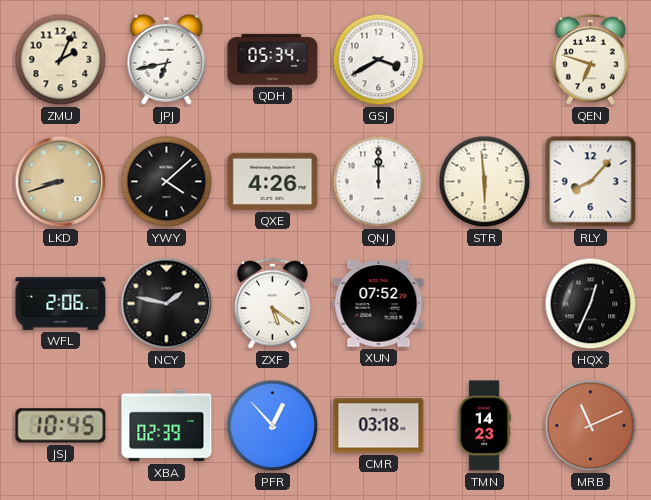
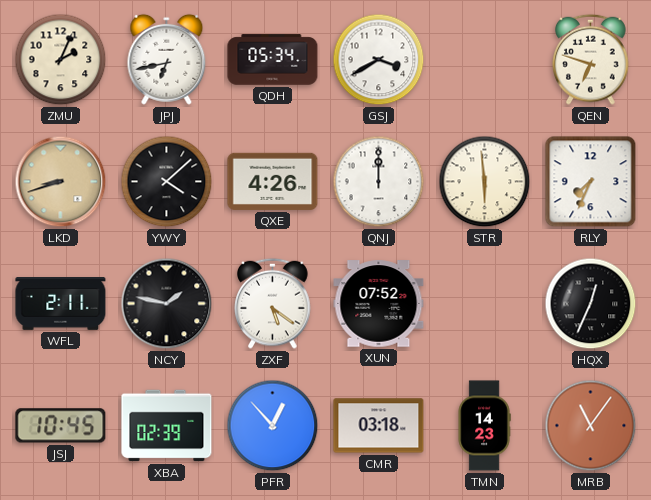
RLY: 8:07 -> 7:34 (591, 182)
WFL: 2:06 -> 2:11 (61, 304)
MRB: 11:11 -> 11:06 (591, 426)
